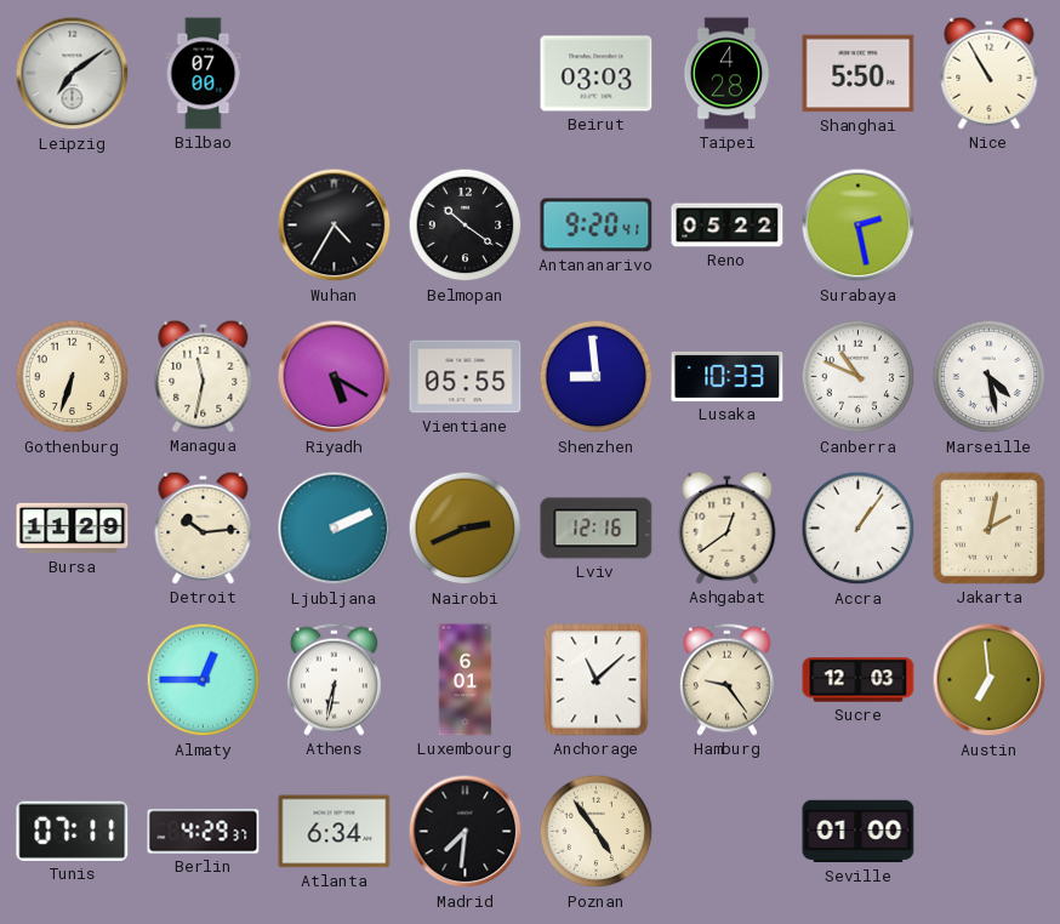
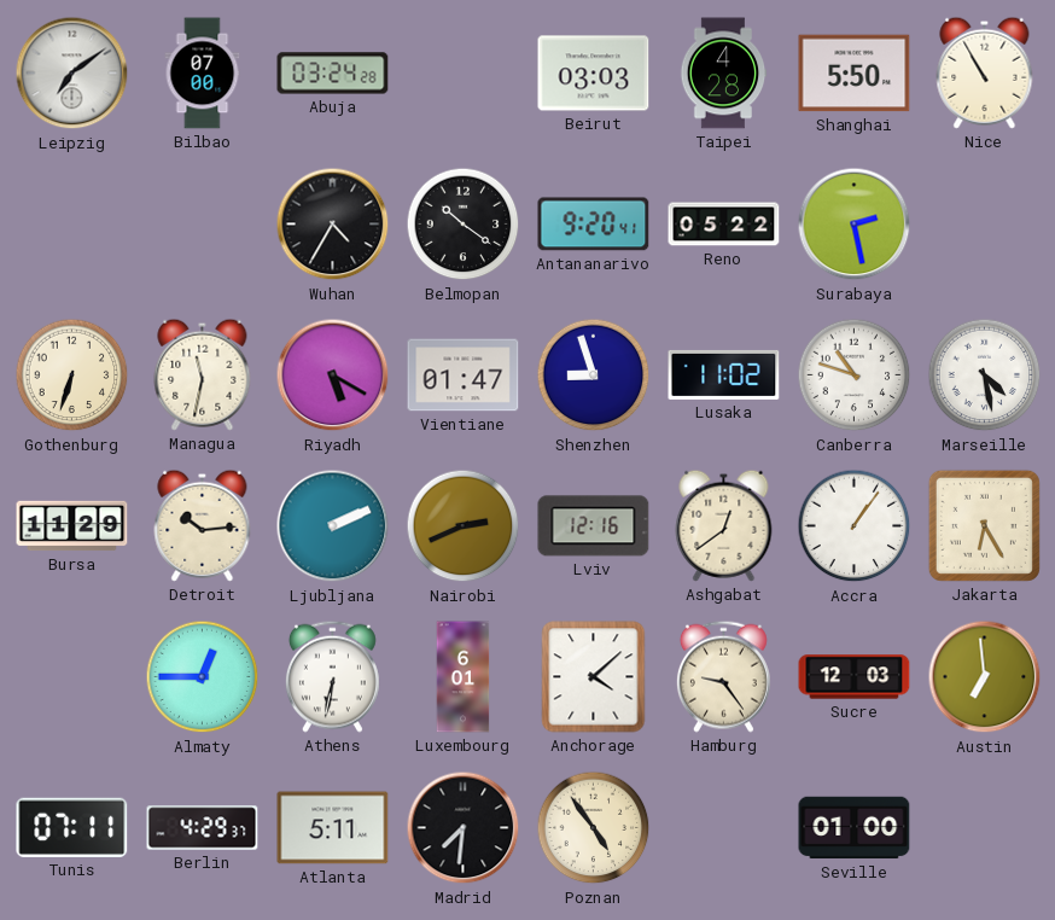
Abuja: none -> 03:24 (333, 74)
Vientiane: 05:55 -> 01:47 (464, 375)
Shenzhen: 8:59 -> 8:57 (594, 375)
Lusaka: 10:33 -> 11:02 (724, 374)
Canberra: 10:49 -> 10:48 (855, 375)
Jakarta: 2:02 -> 6:25 (984, 525)
Anchorage: 11:08 -> 4:08 (594, 677)
Atlanta: 6:34 -> 5:11 (333, 828)
